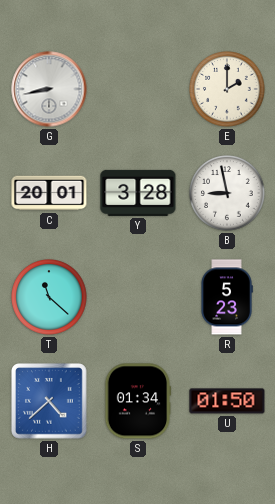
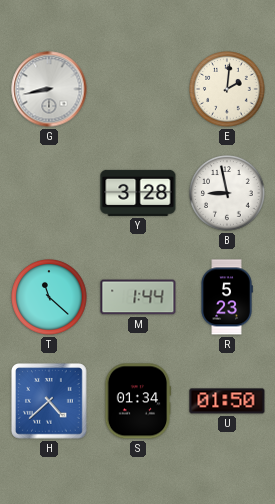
E: 2:00 -> 2:01 (227, 89)
C: 20:01 -> none (49, 193)
M: none -> 1:44 (138, 297)
